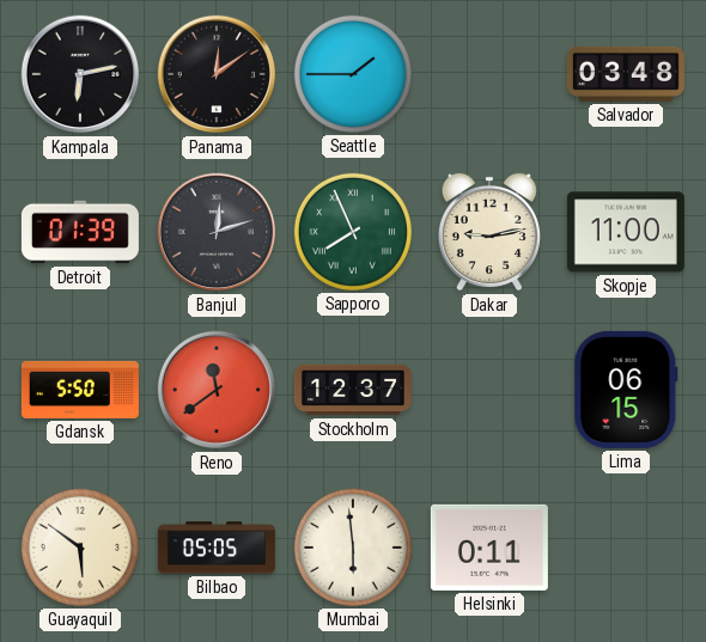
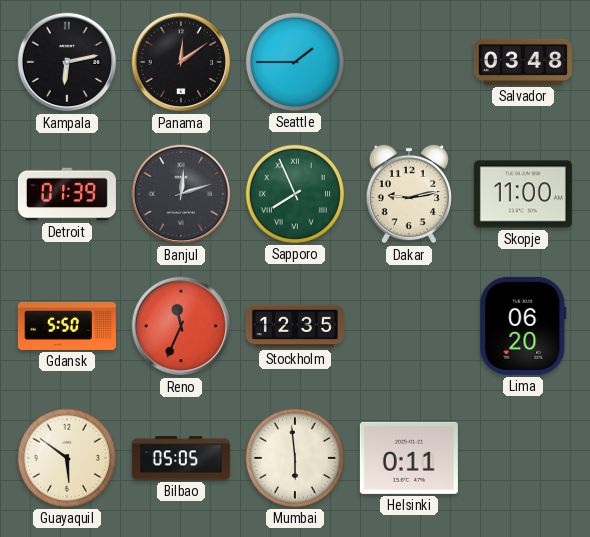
Reno: 11:39 -> 11:34 (181, 326)
Stockholm: 12:37 -> 12:35 (295, 326)
Lima: 06:15 -> 06:20 (523, 326)
